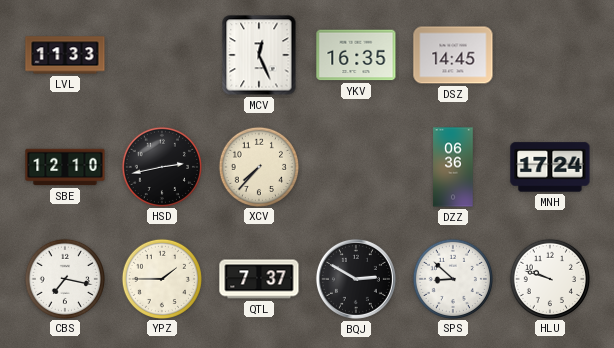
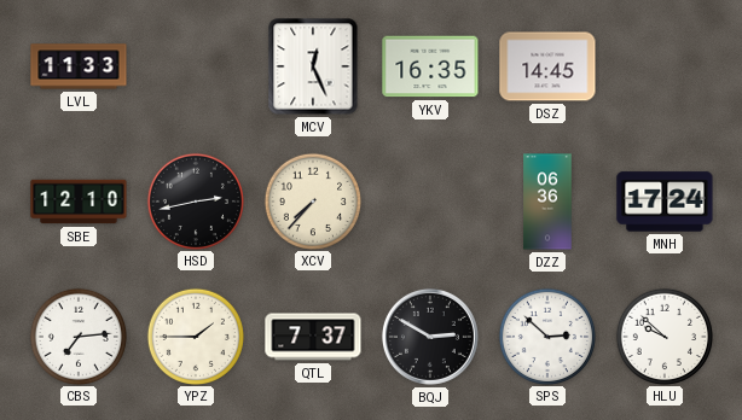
CBS: 7:17 -> 7:14 (77, 336)
SPS: 8:52 -> 2:52 (546, 336)
HLU: 9:48 -> 9:52 (663, 336)
